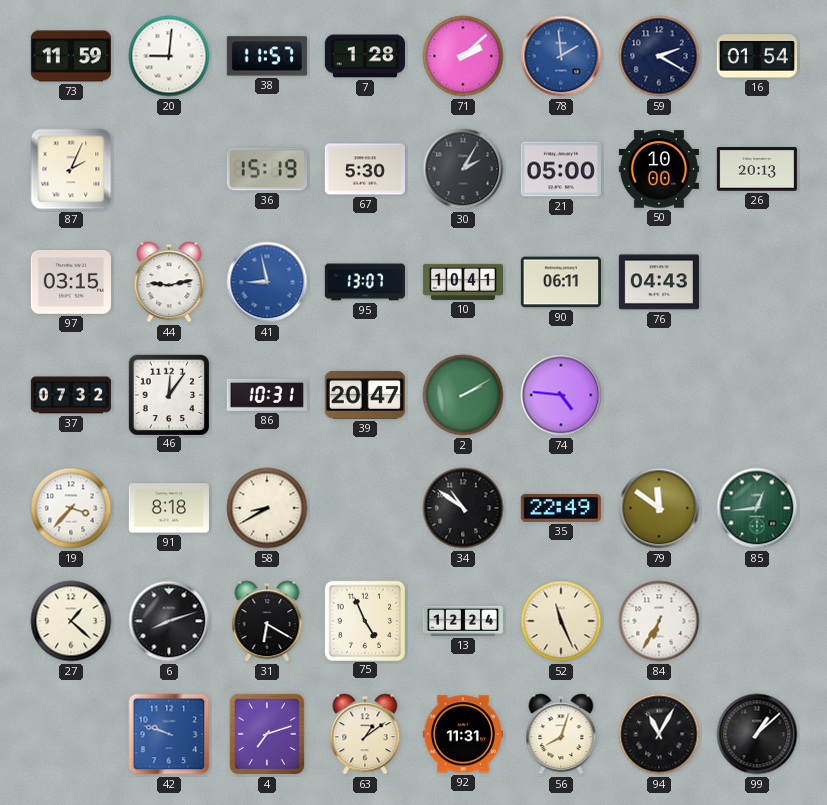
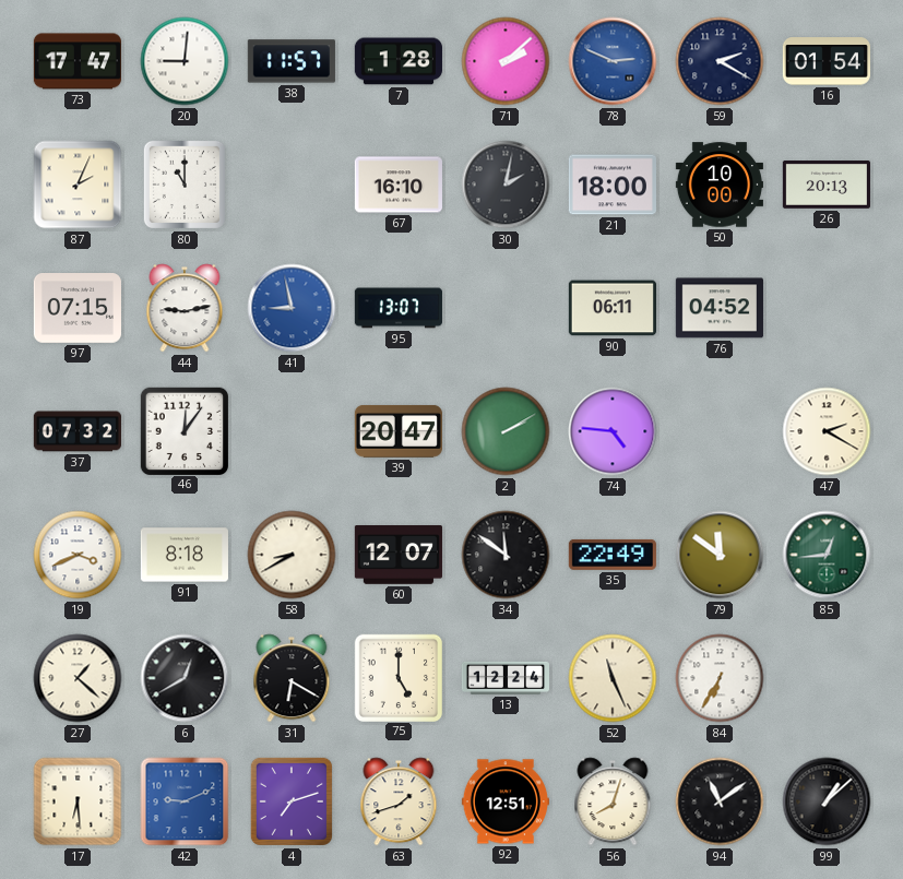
73: 11:59 -> 17:47 (78, 61)
78: 1:59 -> 2:49 (613, 61)
80: none -> 11:00 (185, 185)
36: 15:19 -> none (267, 169)
67: 5:30 -> 16:10 (399, 185)
30: 2:05 -> 2:02 (506, 185)
21: 05:00 -> 18:00 (613, 185)
97: 03:15 -> 07:15 (78, 309)
10: 10:41 -> none (462, 282)
76: 04:43 -> 04:52 (720, 308)
86: 10:31 -> none (267, 395)
47: none -> 2:20 (827, 431)
19: 3:37 -> 3:41 (78, 555)
60: none -> 12:07 (399, 556)
34: 10:51 -> 11:51 (506, 555)
6: 8:12 -> 12:40 (185, 678)
75: 4:56 -> 5:00 (397, 677)
17: none -> 6:29 (78, 801)
42: 9:48 -> 9:11 (185, 801)
63: 1:09 -> 1:42 (399, 801)
92: 11:31 -> 12:51 (506, 801)
94: 11:05 -> 11:09 (720, 801)
